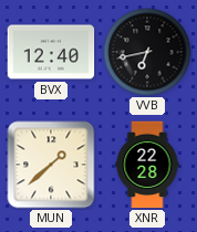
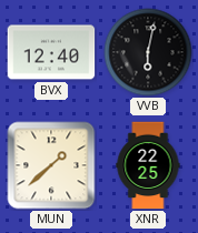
VVB: 6:43 -> 6:02 (148, 52)
XNR: 22:28 -> 22:25 (148, 165)
